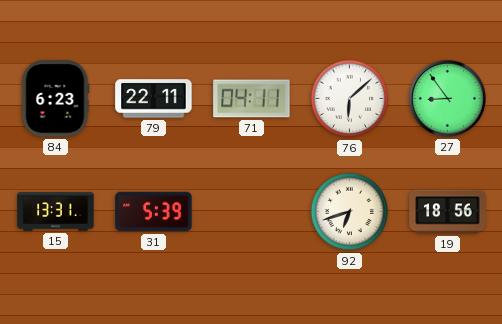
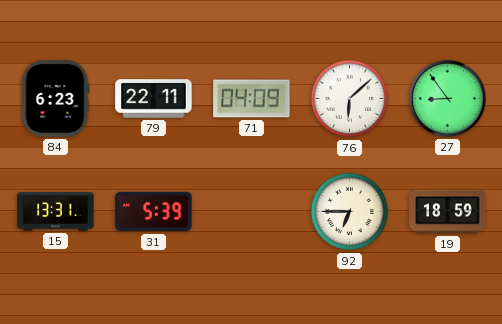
71: 04:11 -> 04:09 (252, 99)
92: 6:42 -> 6:45 (350, 212)
19: 18:56 -> 18:59 (448, 212)
